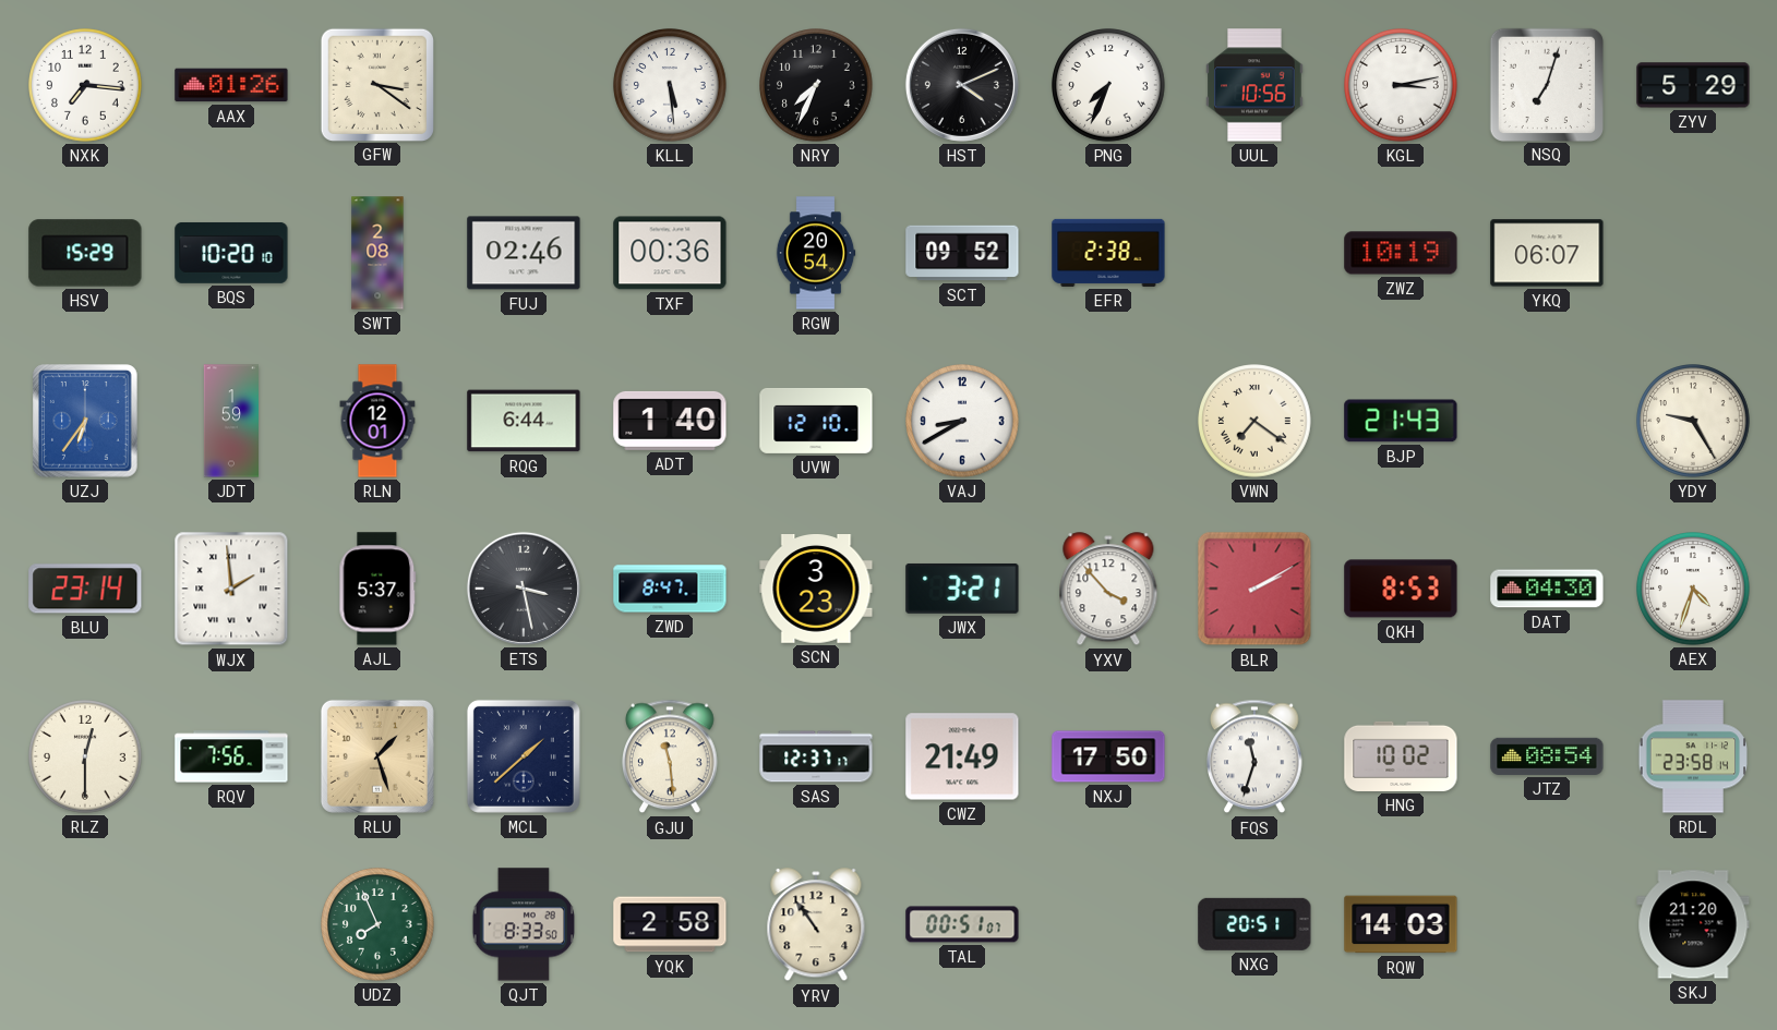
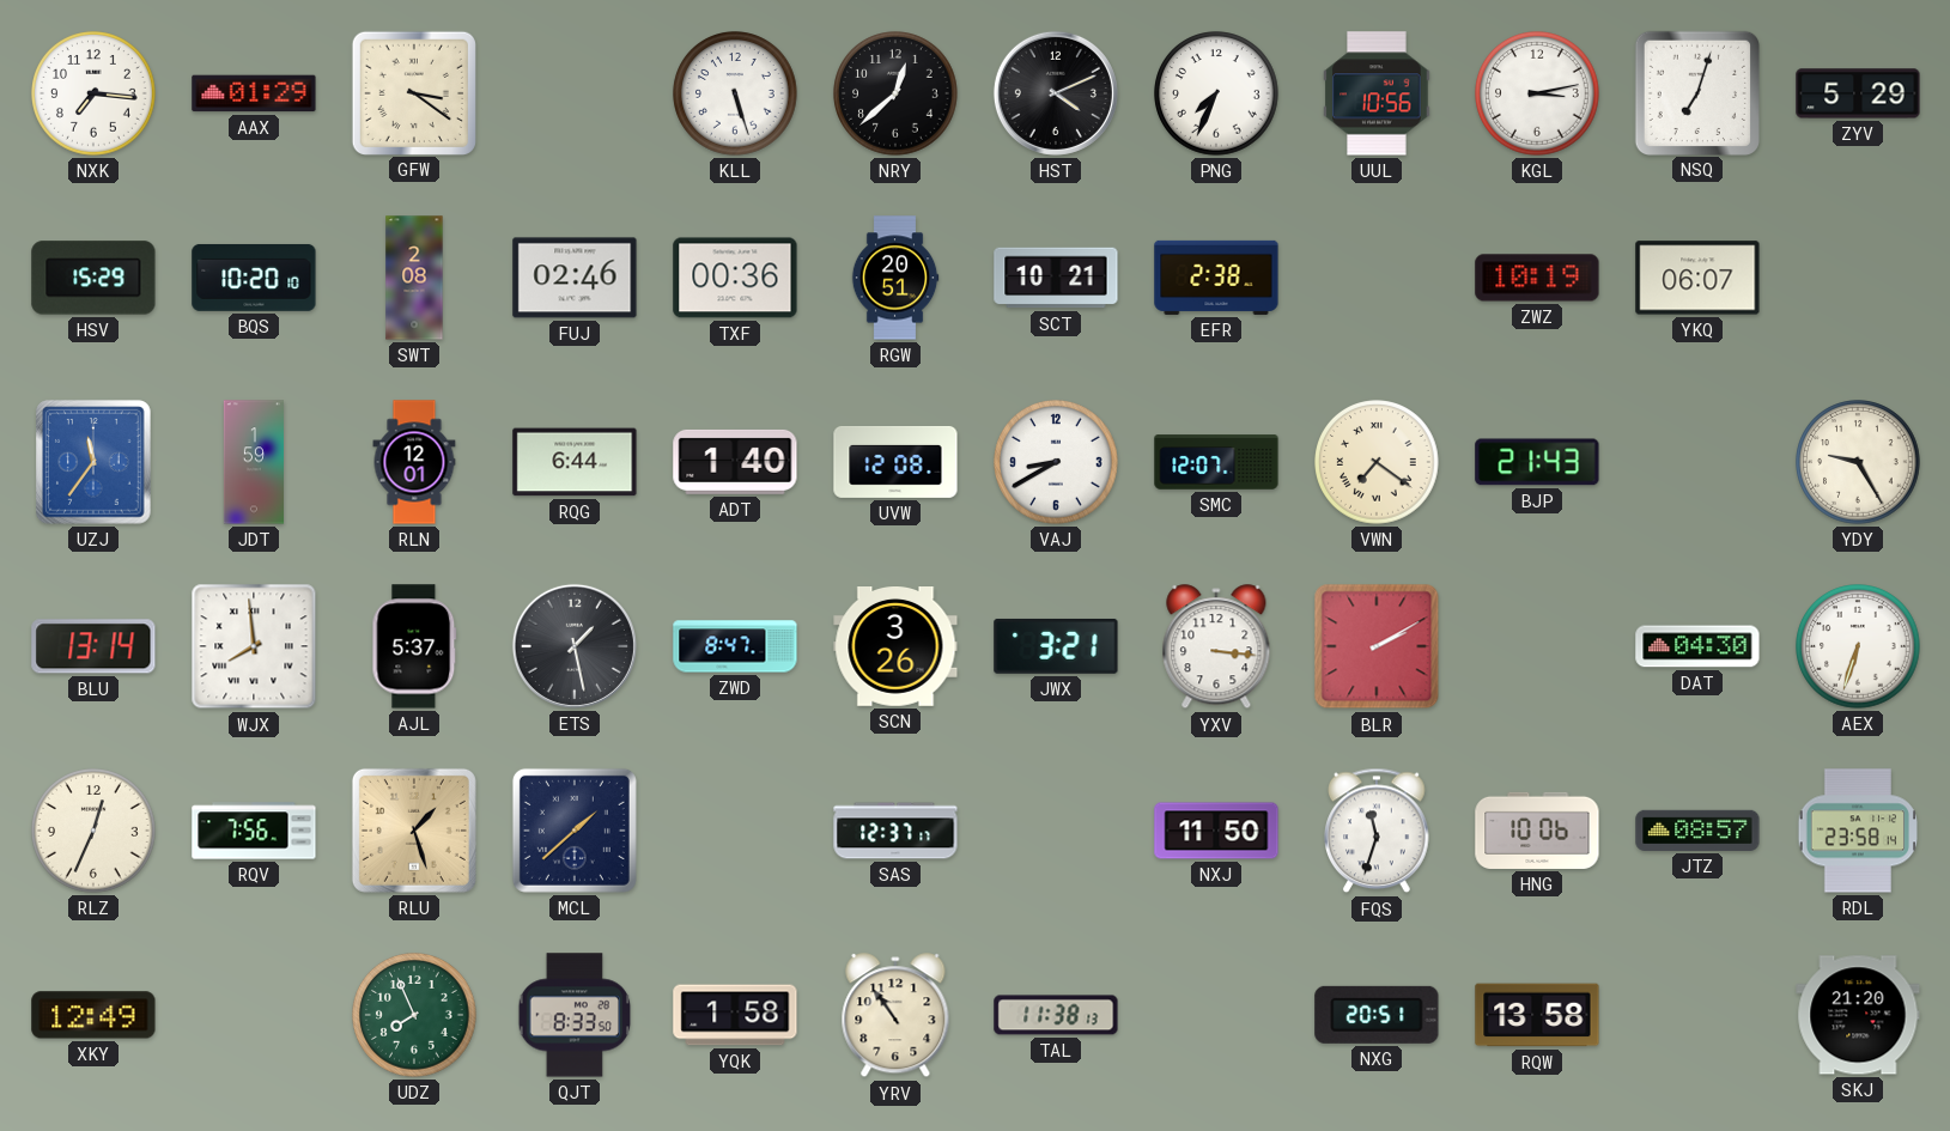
AAX: 01:26 -> 01:29 (254, 93)
KLL: 5:29 -> 5:27 (735, 93)
NRY: 7:34 -> 12:38 (895, 93)
RGW: 20:54 -> 20:51 (895, 278)
SCT: 09:52 -> 10:21 (1056, 278)
UZJ: 6:36 -> 11:36 (95, 462)
UVW: 12:10 -> 12:08 (895, 462)
SMC: none -> 12:07 (1216, 462)
BLU: 23:14 -> 13:14 (93, 646)
WJX: 1:59 -> 7:59 (254, 646)
ETS: 3:28 -> 1:28 (575, 646)
SCN: 3:23 -> 3:26 (895, 647)
YXV: 3:53 -> 3:16 (1216, 647)
QKH: 8:53 -> none (1401, 589)
AEX: 4:33 -> 6:33 (1858, 646)
RLZ: 12:30 -> 12:34 (93, 831)
GJU: 11:29 -> none (670, 756)
CWZ: 21:49 -> none (962, 756)
NXJ: 17:50 -> 11:50 (1216, 831)
HNG: 10:02 -> 10:06 (1537, 831)
JTZ: 08:54 -> 08:57 (1697, 831)
XKY: none -> 12:49 (93, 1015)
YQK: 2:58 -> 1:58 (735, 1015)
TAL: 00:51 -> 11:38 (1056, 1015)
RQW: 14:03 -> 13:58 (1537, 1015)
